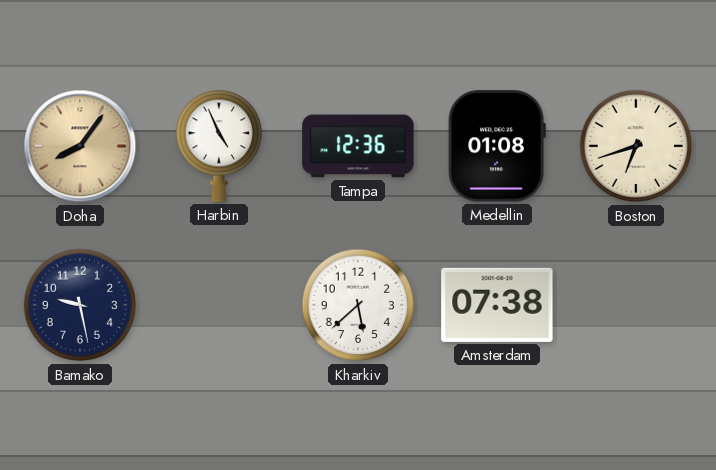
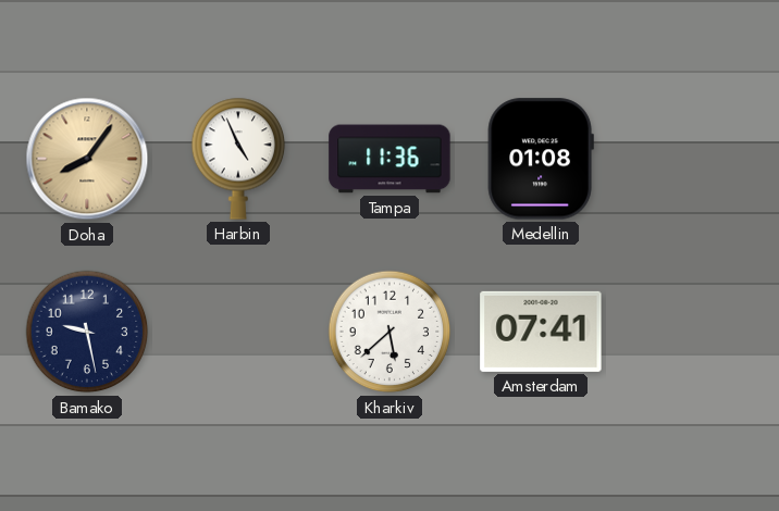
Tampa: 12:36 -> 11:36 (389, 159)
Boston: 6:42 -> none (636, 146)
Amsterdam: 07:38 -> 07:41 (541, 332)
